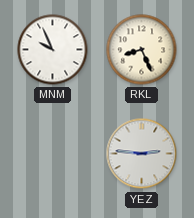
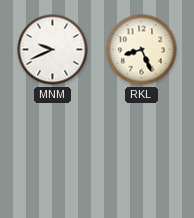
MNM: 9:56 -> 9:41 (53, 50)
YEZ: 2:46 -> none (142, 154)
